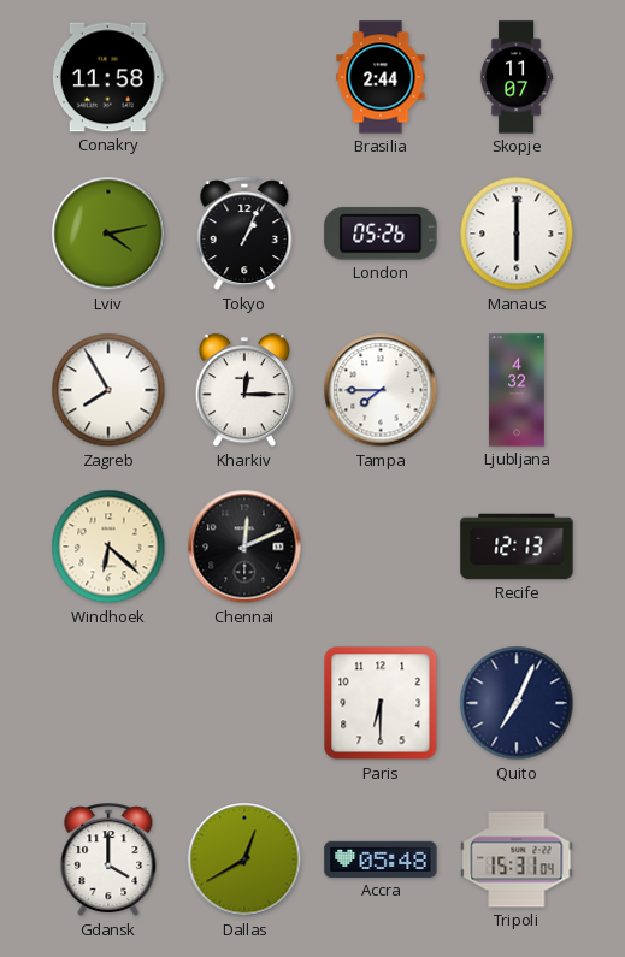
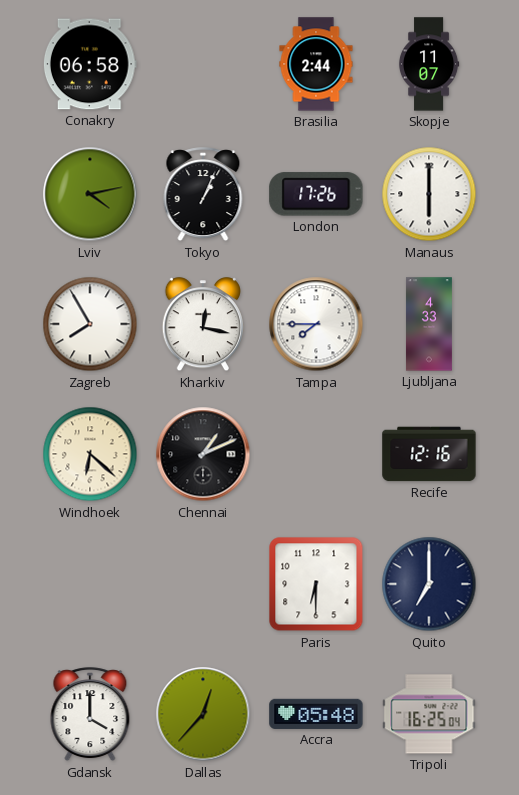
Conakry: 11:58 -> 06:58 (90, 64)
London: 05:26 -> 17:26 (316, 194)
Kharkiv: 12:15 -> 12:17 (203, 325)
Ljubljana: 4:32 -> 4:33 (429, 324)
Chennai: 12:11 -> 1:11 (203, 454)
Recife: 12:13 -> 12:16 (429, 454)
Quito: 7:04 -> 7:00 (429, 584)
Dallas: 12:40 -> 12:37 (203, 714)
Tripoli: 15:31 -> 16:25 (429, 714)
